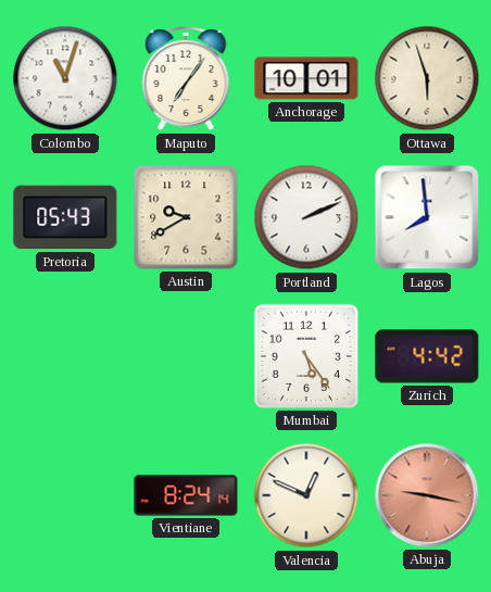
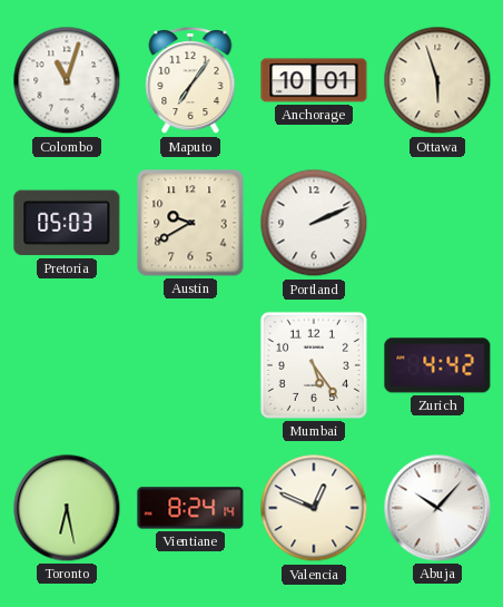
Pretoria: 05:43 -> 05:03 (67, 223)
Lagos: 7:59 -> none (427, 217)
Toronto: none -> 6:28 (67, 508)
Abuja: 9:17 -> 10:07 (437, 508)
Abuja dial: salmon -> white (437, 508)
